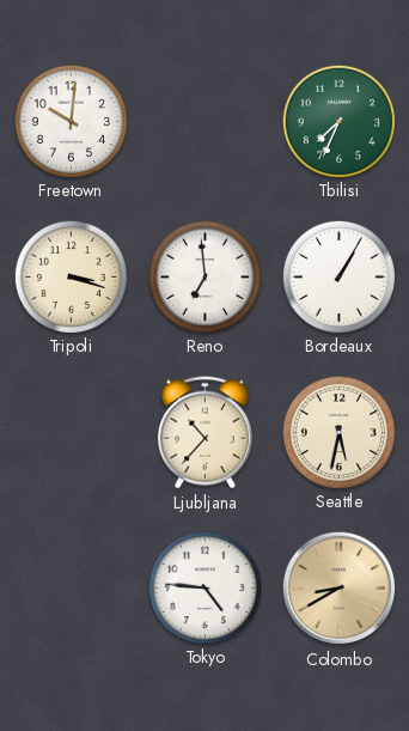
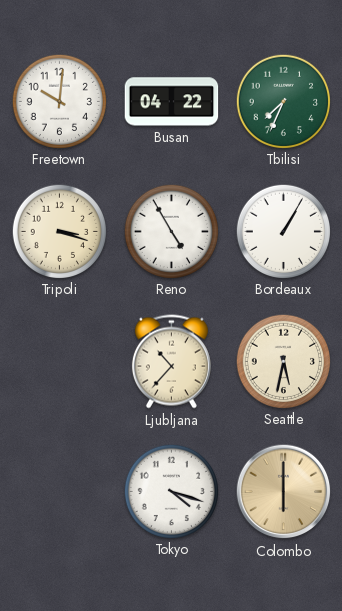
Busan: none -> 04:22 (172, 102)
Reno: 6:59 -> 4:55 (171, 231)
Tokyo: 4:46 -> 4:18 (171, 491)
Colombo: 8:40 -> 6:00 (284, 492)
